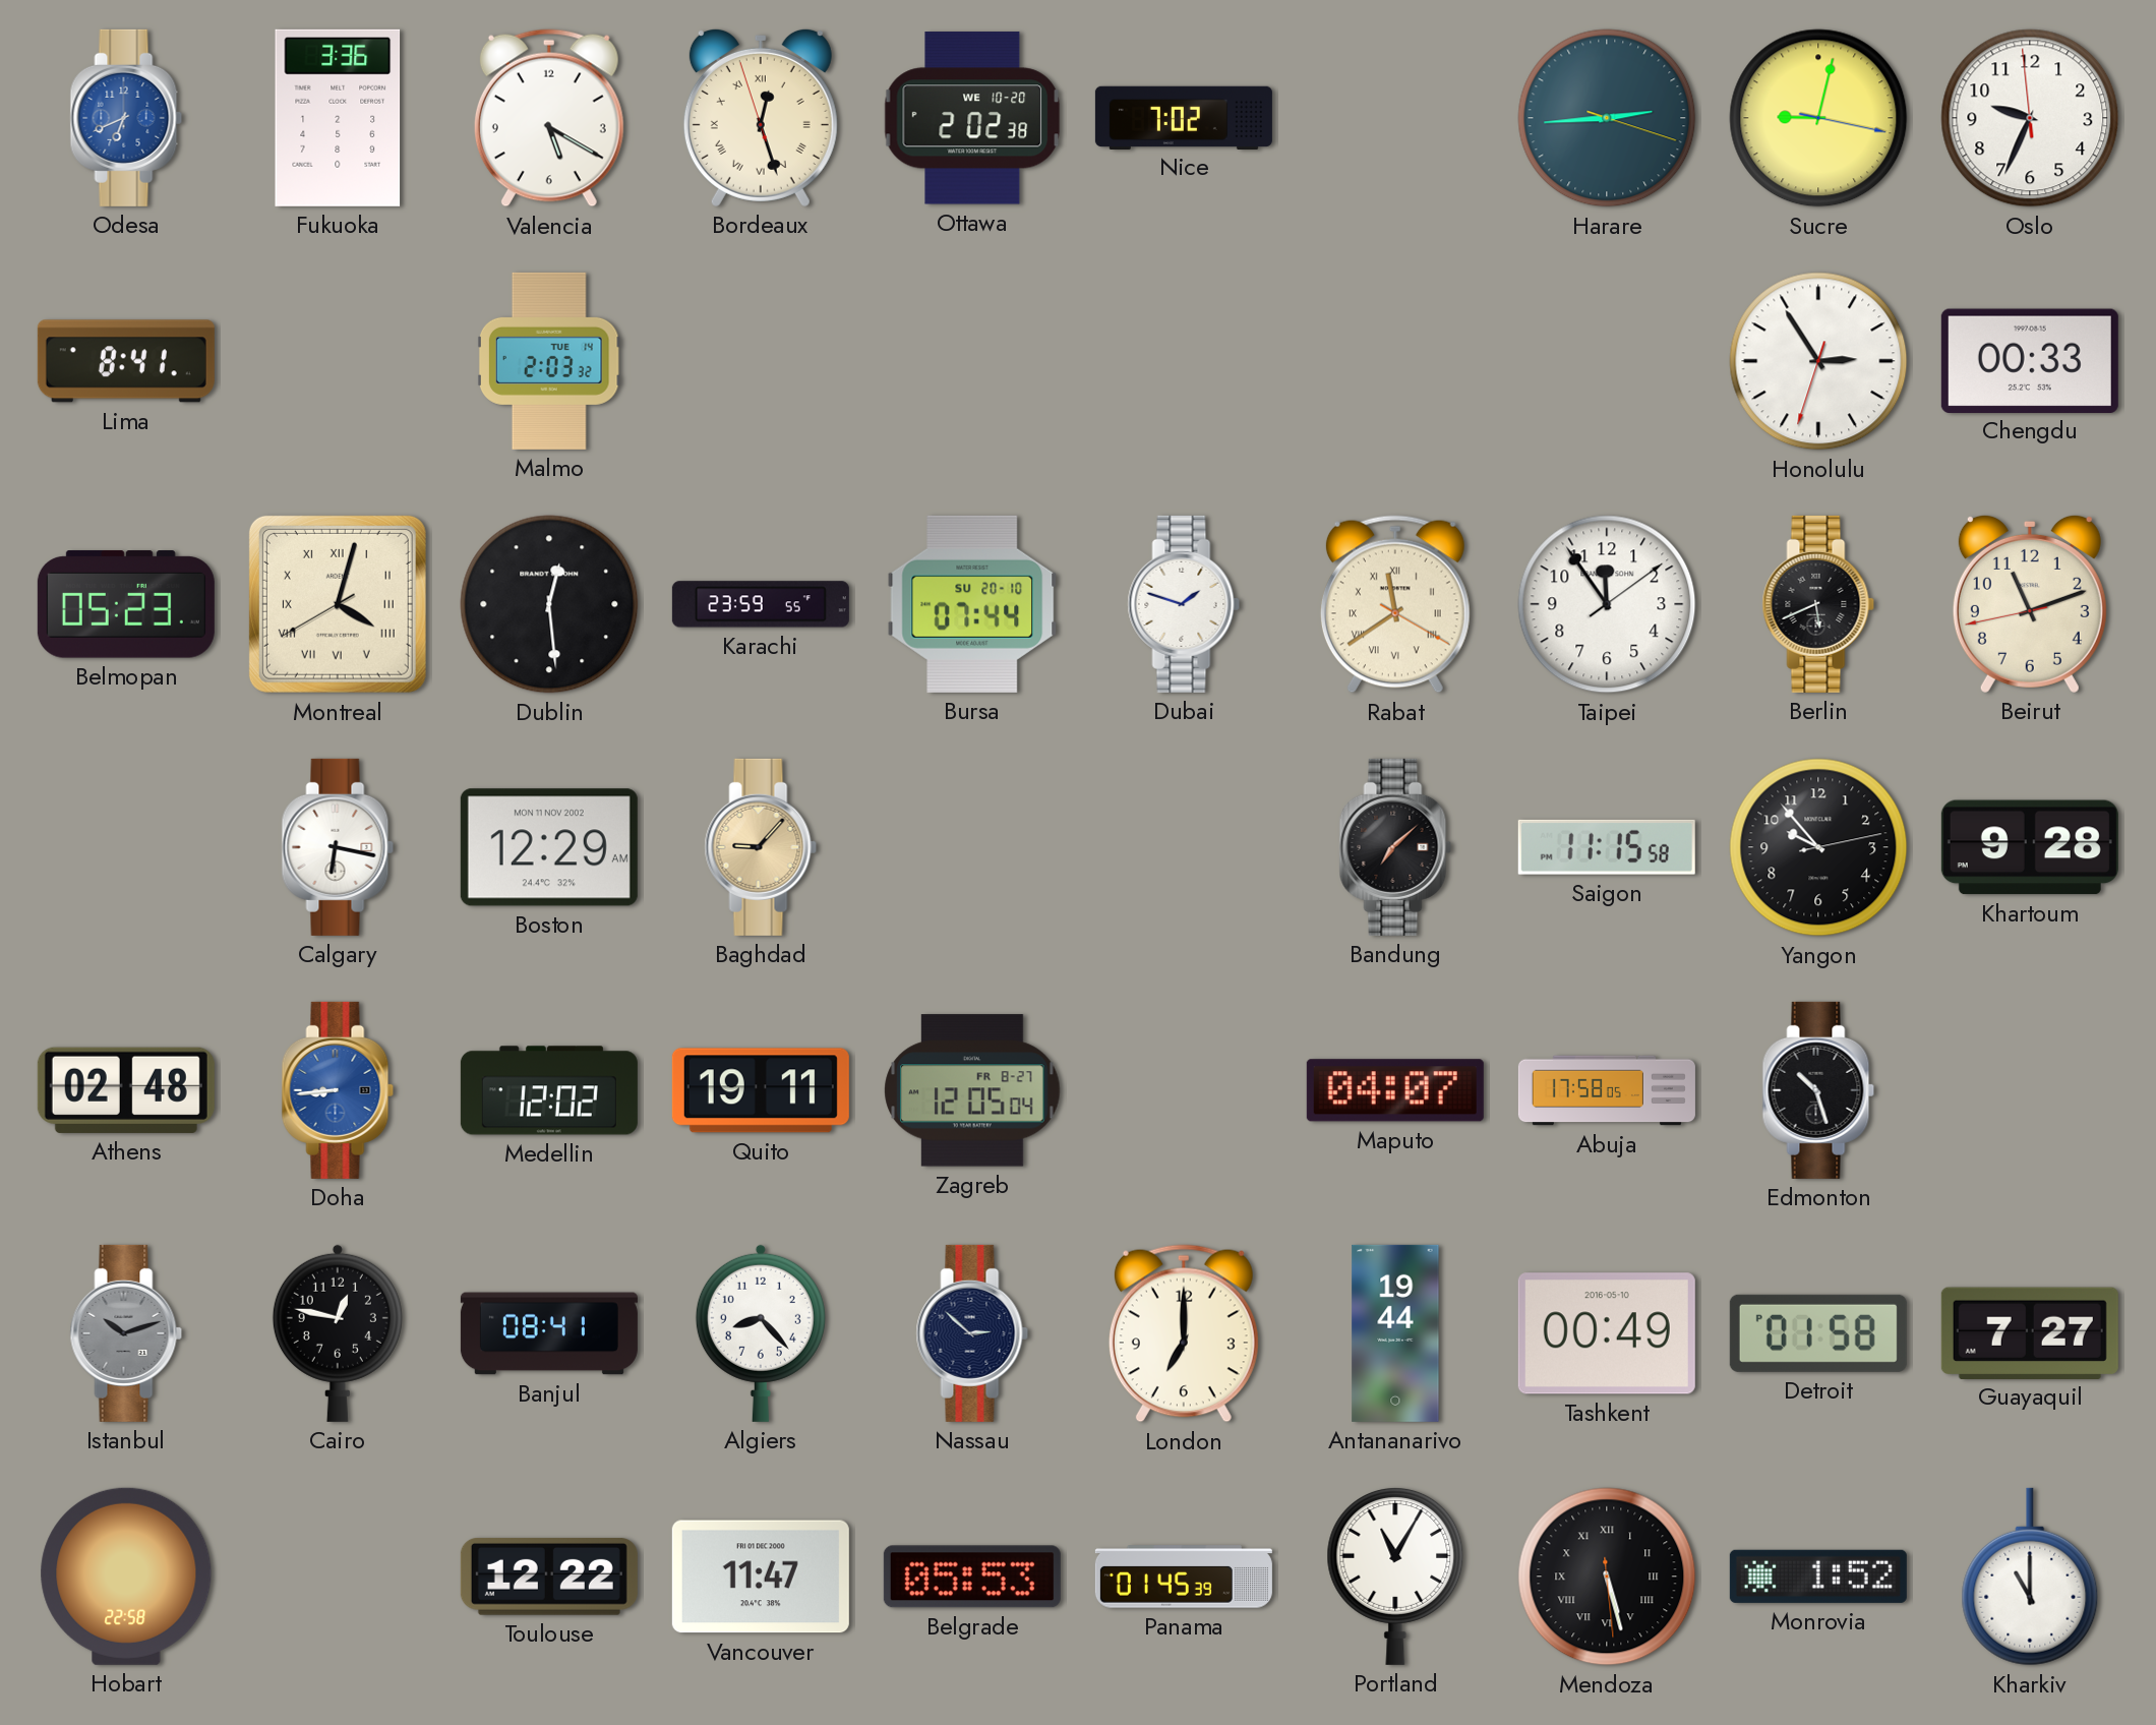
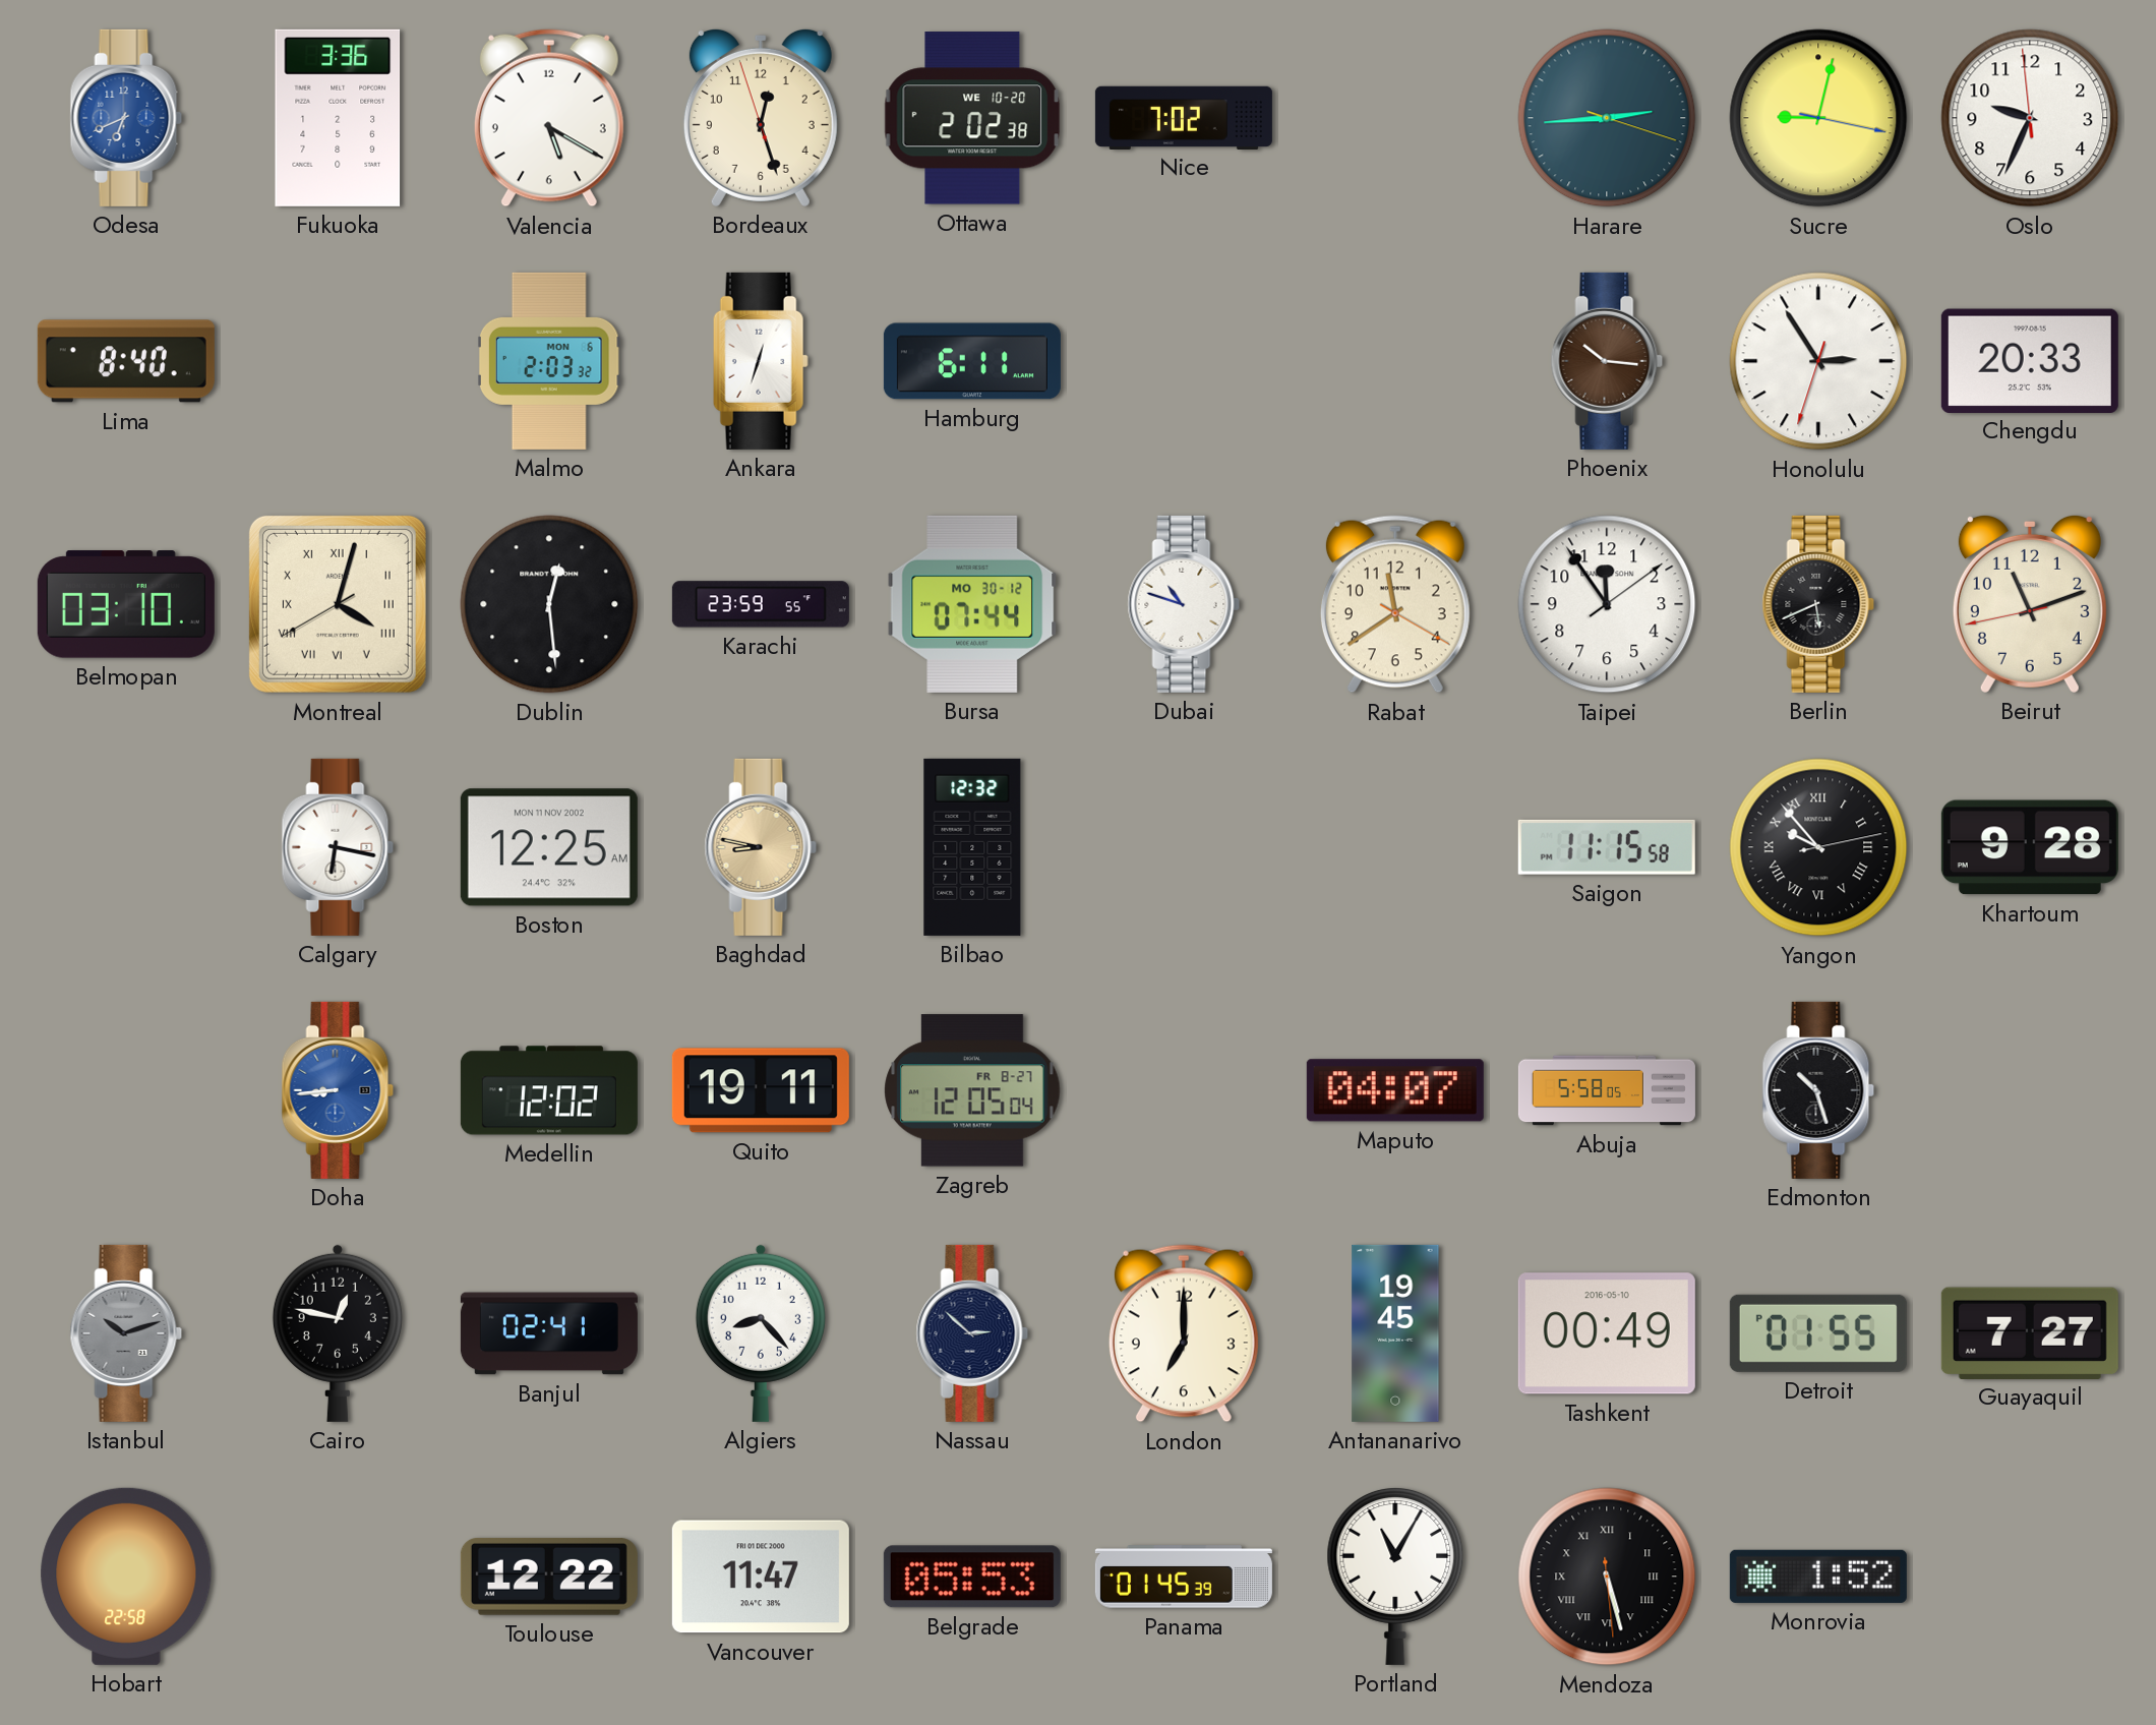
Bordeaux numerals: Roman -> Arabic (761, 117)
Lima: 8:41 -> 8:40 (126, 361)
Malmo date: TUE 14 -> MON 6 (549, 361)
Ankara: none -> 12:33 (761, 361)
Hamburg: none -> 6:11 (972, 361)
Phoenix: none -> 10:16 (1607, 361)
Chengdu: 00:33 -> 20:33 (2030, 360)
Belmopan: 05:23 -> 03:10 (126, 604)
Bursa date: SU 20-10 -> MO 30-12 (972, 604)
Dubai: 1:48 -> 10:48 (1184, 604)
Rabat numerals: Roman -> Arabic (1395, 604)
Boston: 12:29 -> 12:25 (549, 847)
Baghdad: 9:07 -> 8:47 (761, 847)
Bilbao: none -> 12:32 (972, 847)
Bandung: 7:08 -> none (1395, 847)
Yangon numerals: Arabic -> Roman (1818, 847)
Athens: 02:48 -> none (126, 1090)
Abuja: 17:58 -> 5:58 (1607, 1090)
Banjul: 08:41 -> 02:41 (549, 1333)
Antananarivo: 19:44 -> 19:45 (1395, 1333)
Detroit: 01:58 -> 01:55 (1818, 1333)
Kharkiv: 11:00 -> none (2030, 1577)
